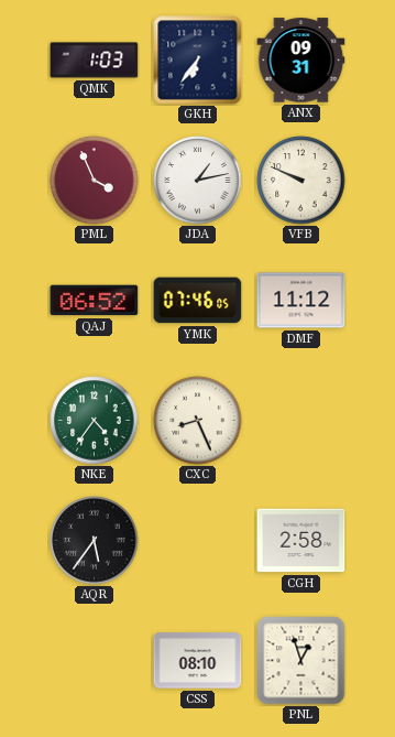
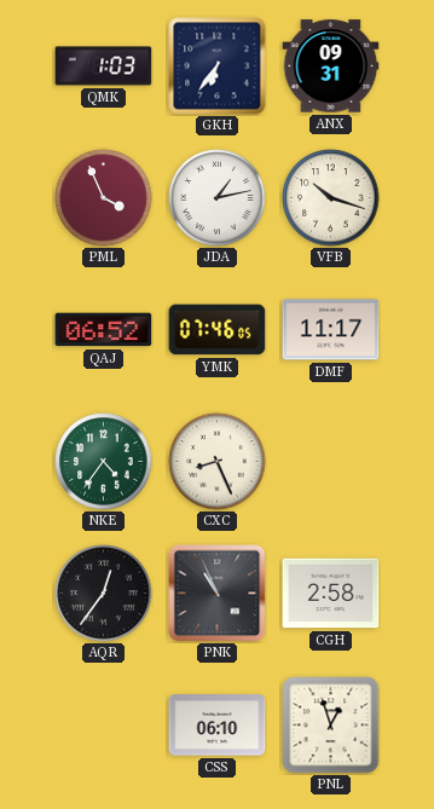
VFB: 9:49 -> 10:18 (331, 198)
DMF: 11:12 -> 11:17 (331, 330)
AQR: 5:36 -> 12:36 (104, 594)
PNK: none -> 10:56 (218, 594)
CSS: 08:10 -> 06:10 (218, 726)
